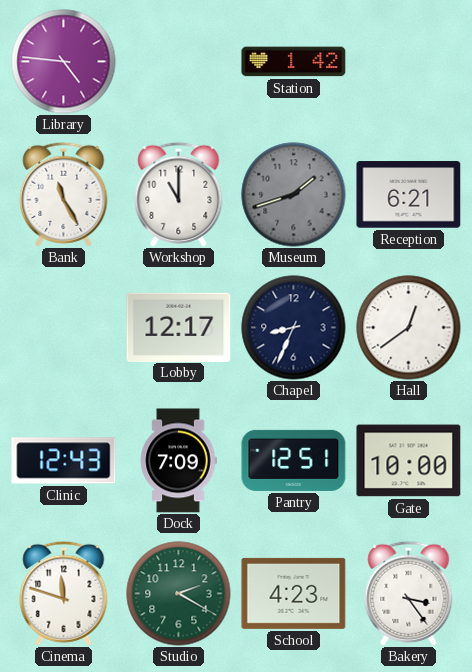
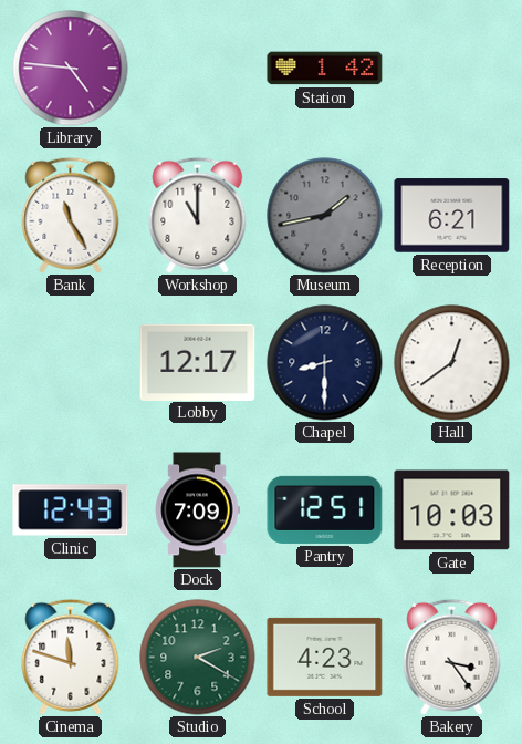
Museum: 1:42 -> 1:43 (325, 216)
Chapel: 8:34 -> 8:30 (325, 363)
Gate: 10:00 -> 10:03 (452, 510)
